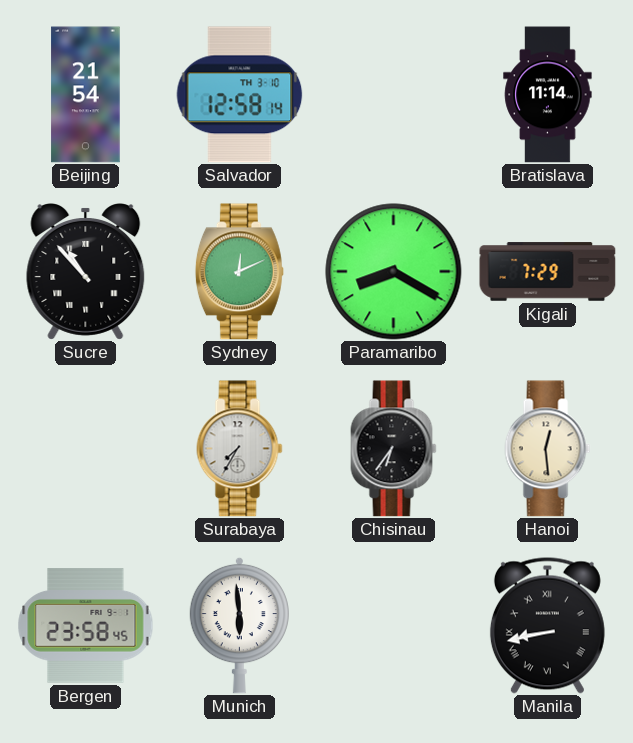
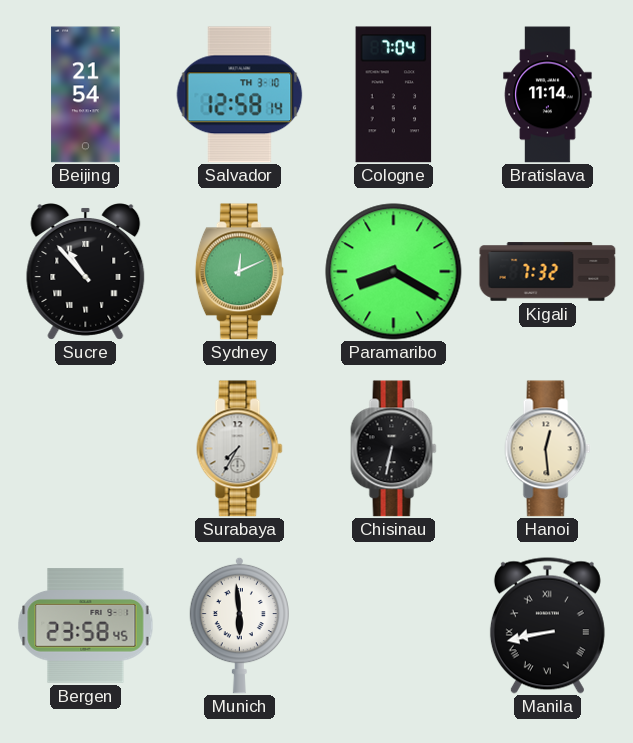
Cologne: none -> 7:04 (394, 95)
Kigali: 7:29 -> 7:32 (548, 272)
Chisinau: 6:36 -> 6:32 (394, 449)
